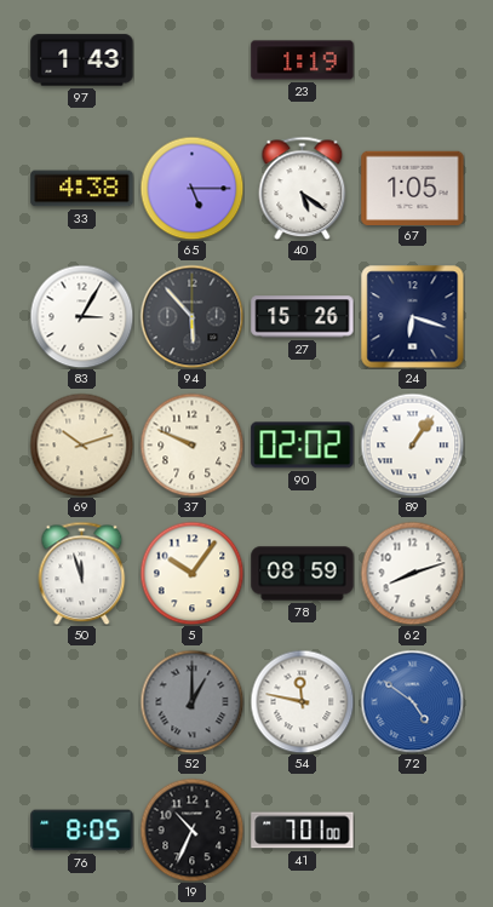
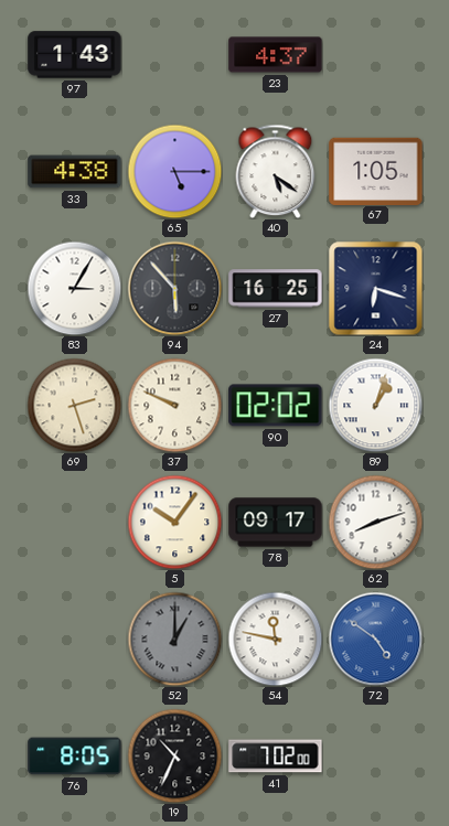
23: 1:19 -> 4:37 (276, 55)
27: 15:26 -> 16:25 (276, 289)
69: 10:12 -> 2:27 (74, 405)
89: 1:06 -> 1:03 (375, 405)
50: 11:57 -> none (82, 573)
78: 08:59 -> 09:17 (276, 523)
41: 7:01 -> 7:02 (276, 757)
